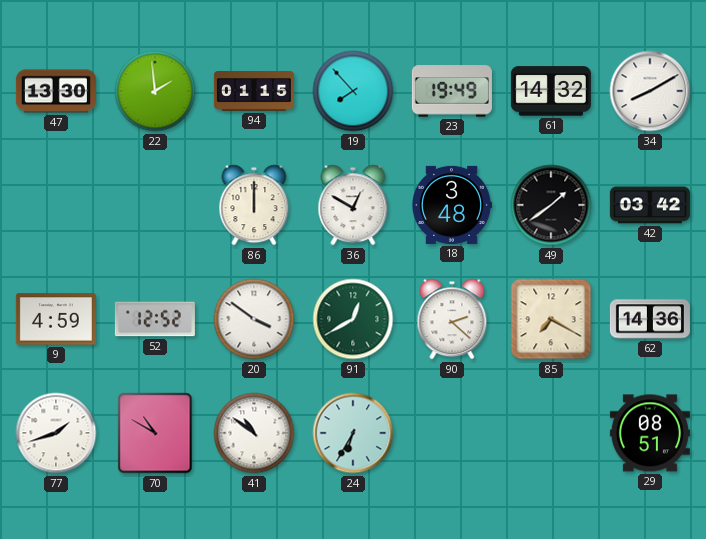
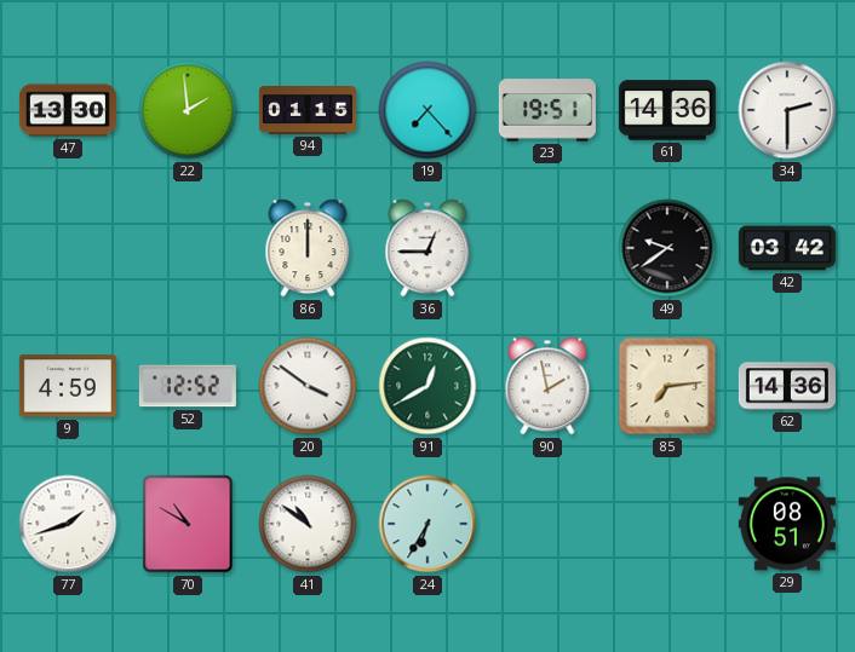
19: 7:53 -> 7:23 (427, 110)
23: 19:49 -> 19:51 (547, 110)
61: 14:32 -> 14:36 (667, 110)
34: 8:10 -> 2:30 (787, 110)
36: 12:50 -> 12:45 (427, 248)
18: 3:48 -> none (452, 205)
49: 1:39 -> 9:39 (667, 248)
90: 2:22 -> 1:58 (547, 386)
85: 7:20 -> 7:14 (667, 386)
